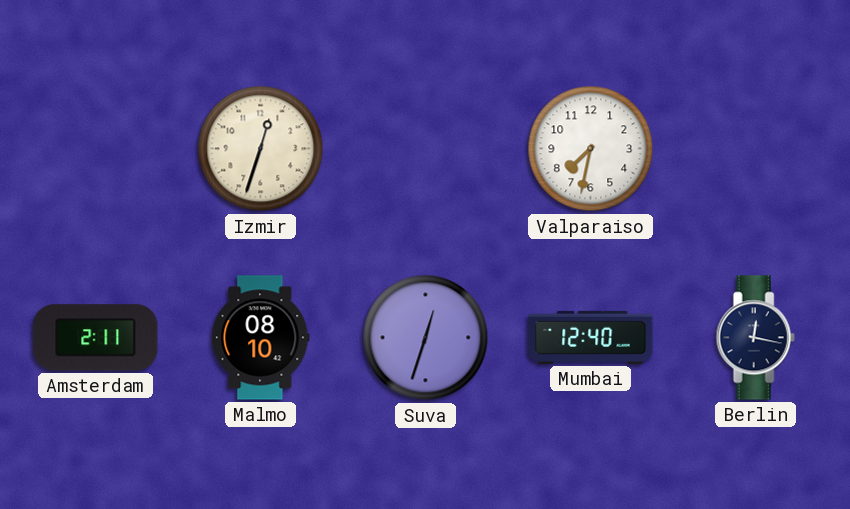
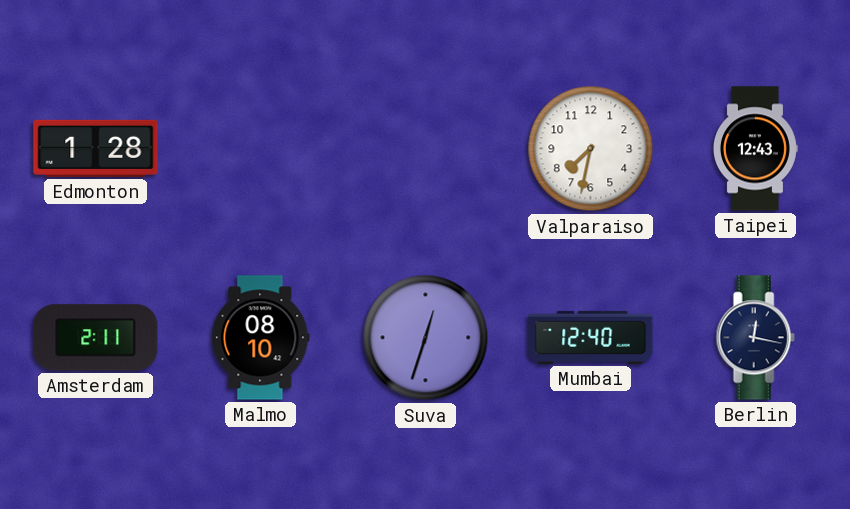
Edmonton: none -> 1:28 (96, 148)
Izmir: 12:33 -> none (261, 149)
Taipei: none -> 12:43 (755, 149)
